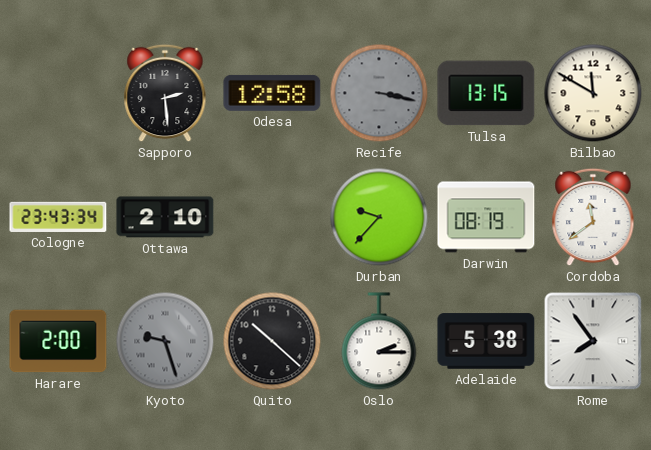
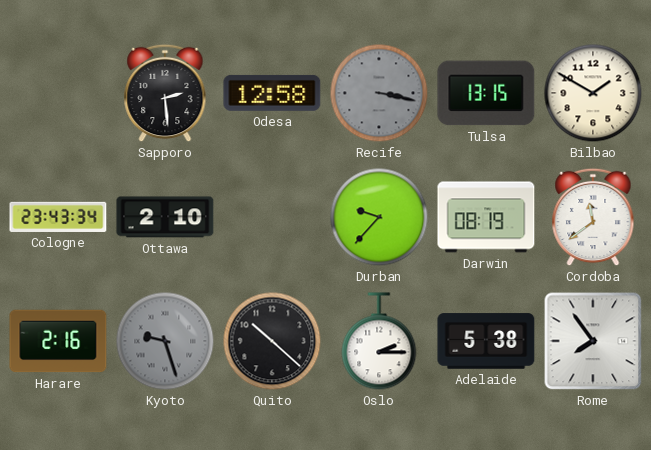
Bilbao: 11:50 -> 1:50 (593, 93)
Harare: 2:00 -> 2:16 (58, 341)
